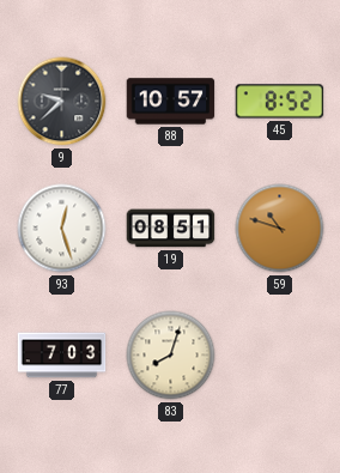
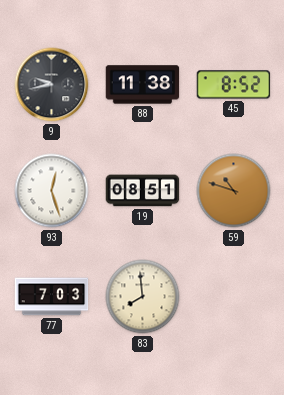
9: 9:38 -> 9:43 (52, 85)
88: 10:57 -> 11:38 (143, 85)
83: 8:03 -> 7:59 (143, 297)
